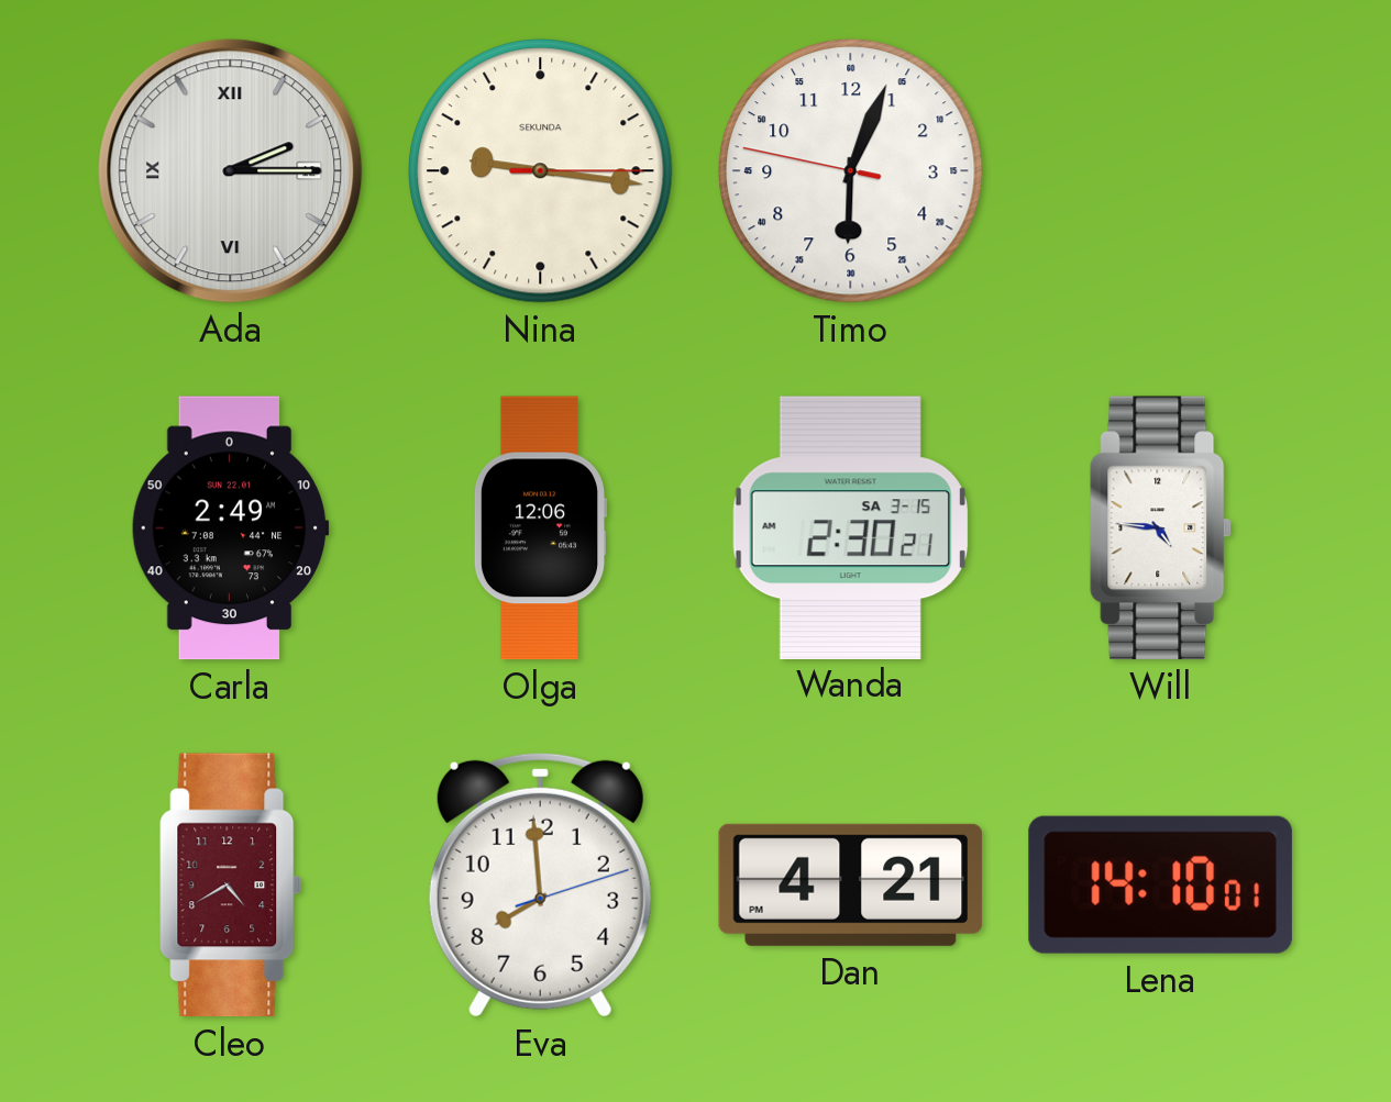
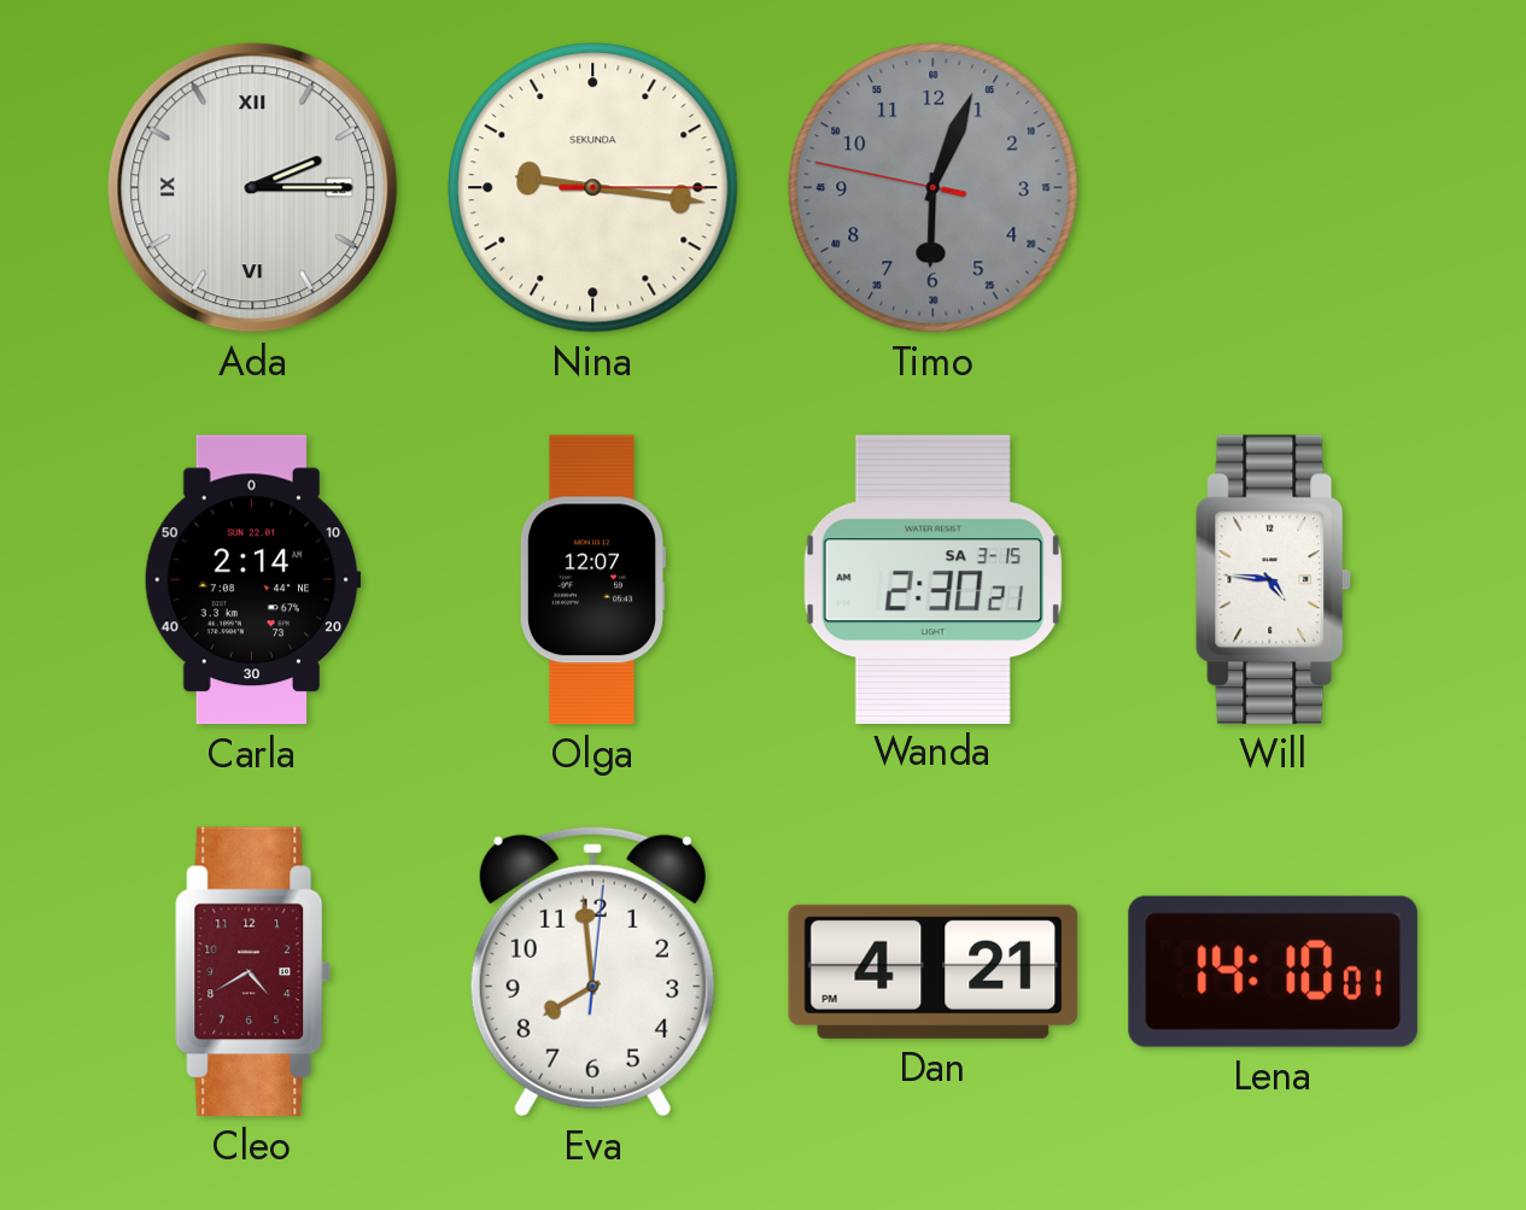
Timo dial: white -> grey (934, 188)
Carla: 2:49 -> 2:14 (252, 580)
Olga: 12:06 -> 12:07 (591, 580)
Eva: 7:59:12 -> 7:59:01 (592, 971)
